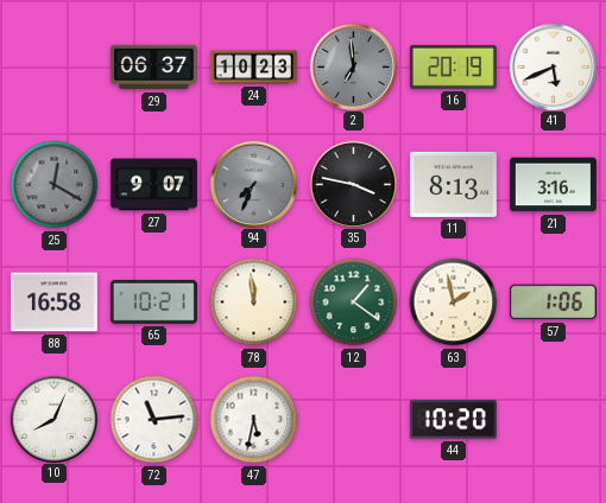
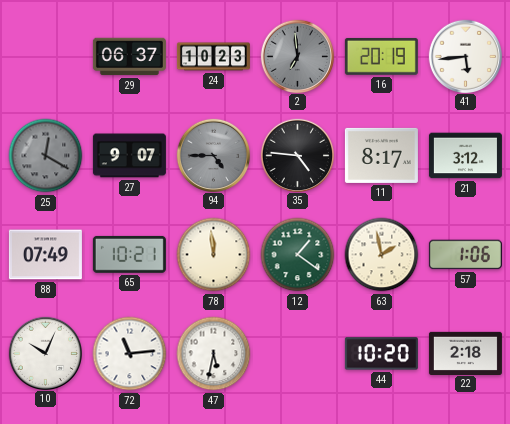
41: 5:41 -> 5:44 (465, 56)
94: 7:34 -> 4:45 (213, 155)
35: 3:47 -> 4:46 (297, 155)
11: 8:13 -> 8:17 (381, 155)
21: 3:16 -> 3:12 (465, 156)
88: 16:58 -> 07:49 (45, 255)
10: 8:04 -> 10:04 (45, 353)
22: none -> 2:18 (465, 353)
